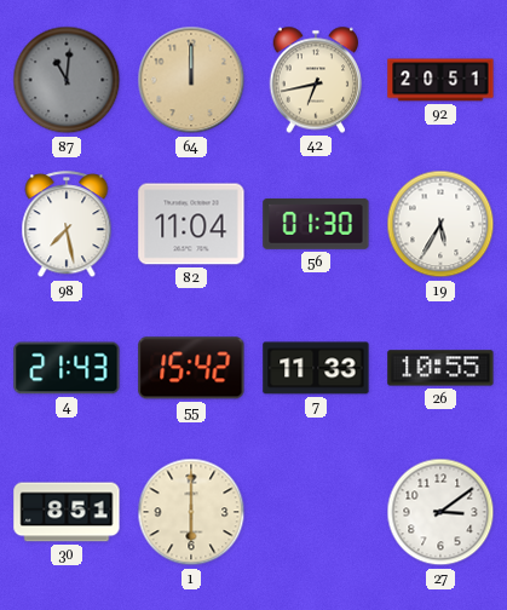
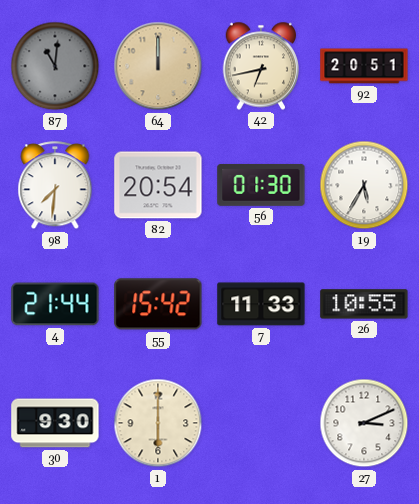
98: 7:28 -> 7:31 (55, 186)
82: 11:04 -> 20:54 (158, 185)
4: 21:43 -> 21:44 (55, 304)
30: 8:51 -> 9:30 (55, 423)
27: 3:09 -> 3:11 (364, 423)
